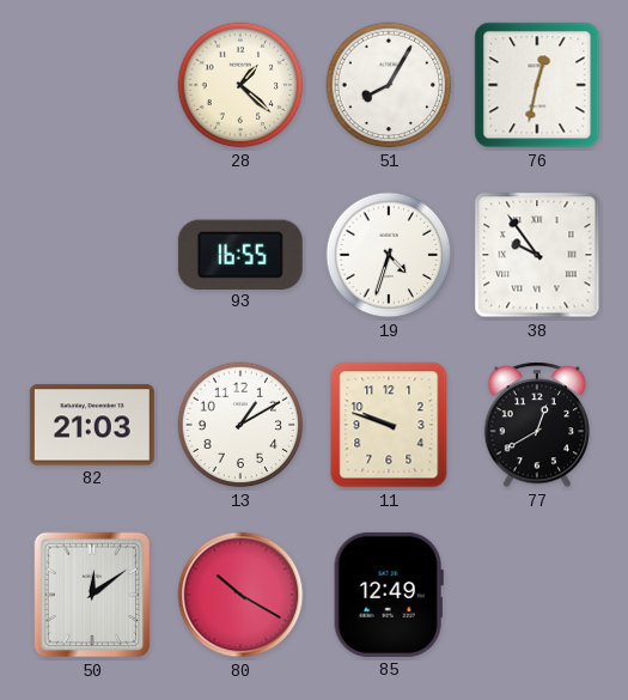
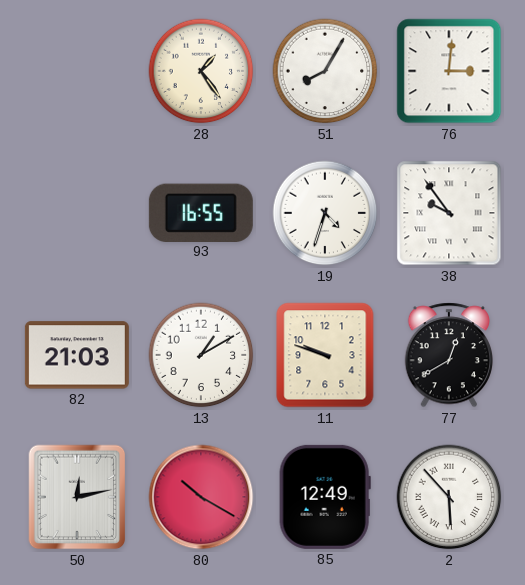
28: 1:22 -> 1:24 (201, 71)
76: 12:32 -> 3:01 (449, 71)
50: 12:09 -> 12:13 (77, 497)
2: none -> 5:53 (449, 497)
